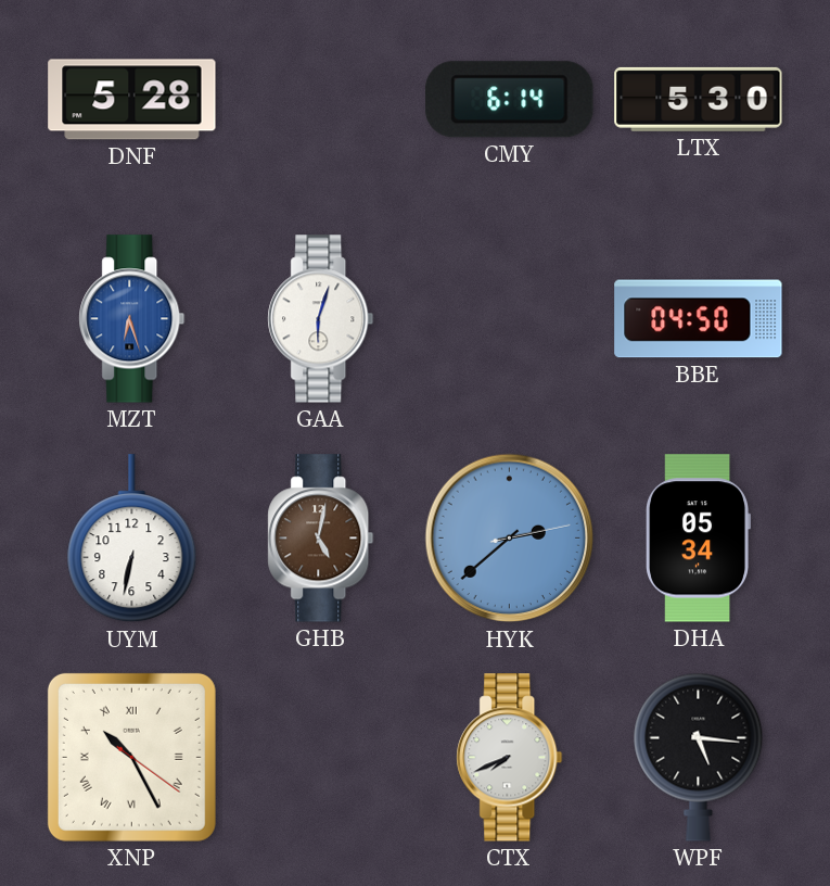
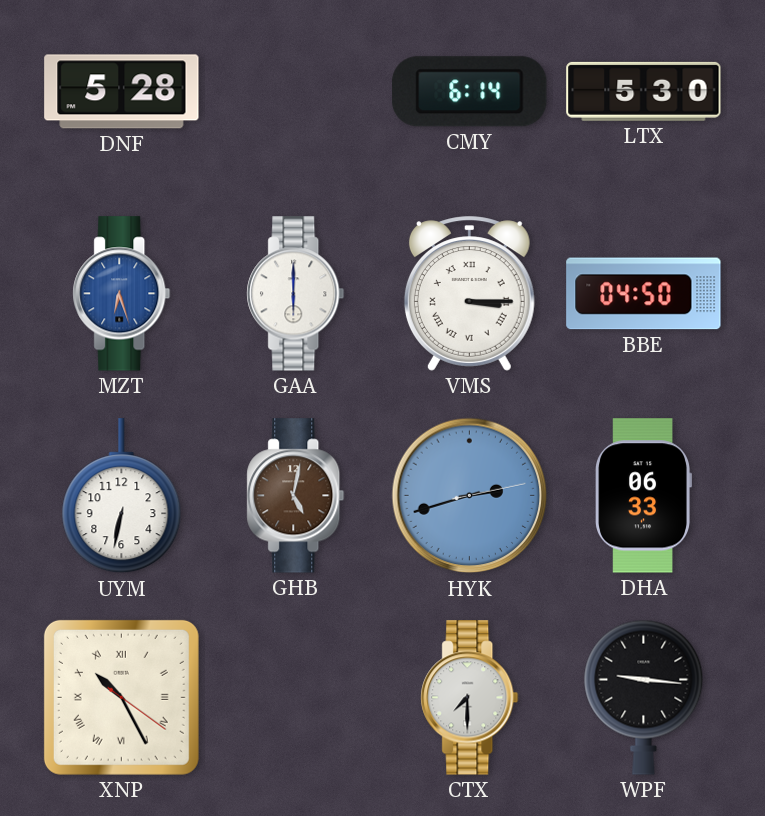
GAA: 6:03 -> 6:00 (296, 294)
VMS: none -> 3:15 (469, 294)
HYK: 2:38 -> 2:42 (470, 496)
DHA: 05:34 -> 06:33 (643, 496)
CTX: 7:41 -> 7:30 (470, 698)
WPF: 5:16 -> 9:16 (644, 697)
